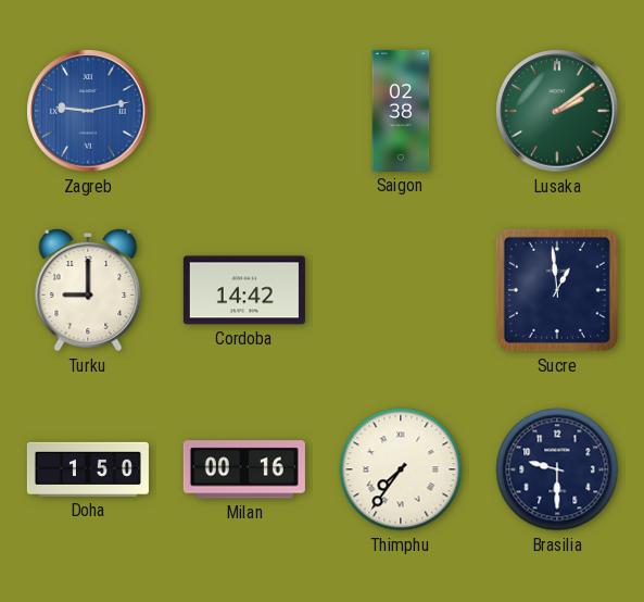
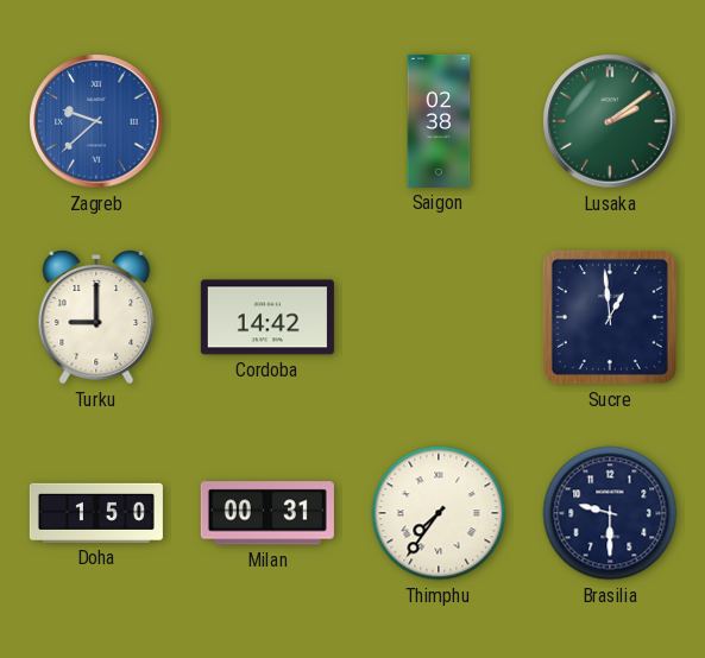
Zagreb: 9:13 -> 9:38 (96, 121)
Milan: 00:16 -> 00:31 (267, 513)
